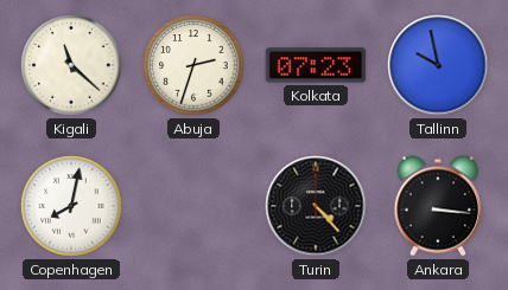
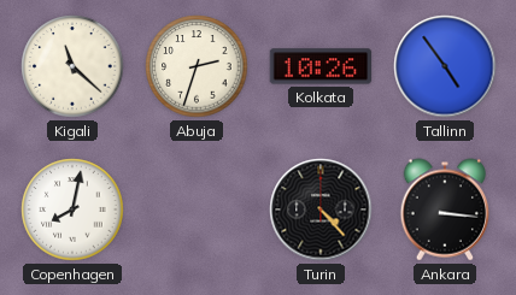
Kolkata: 07:23 -> 10:26 (321, 66)
Tallinn: 9:58 -> 4:54 (445, 66)
